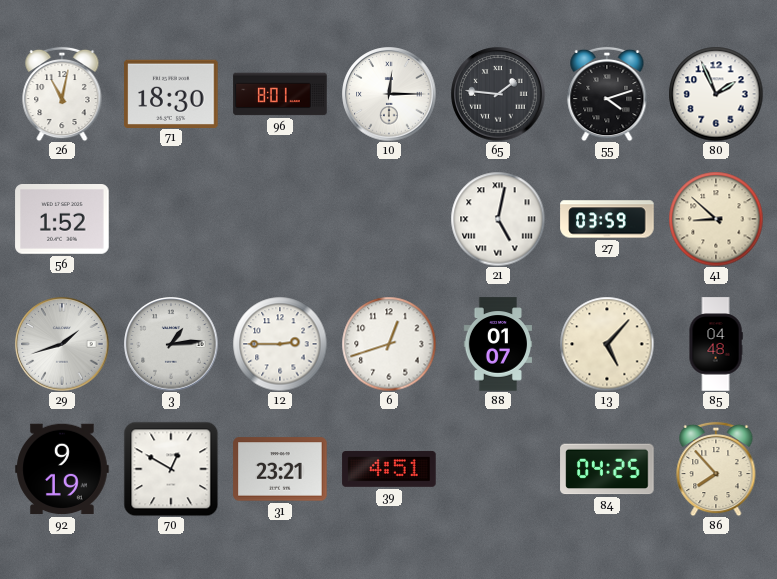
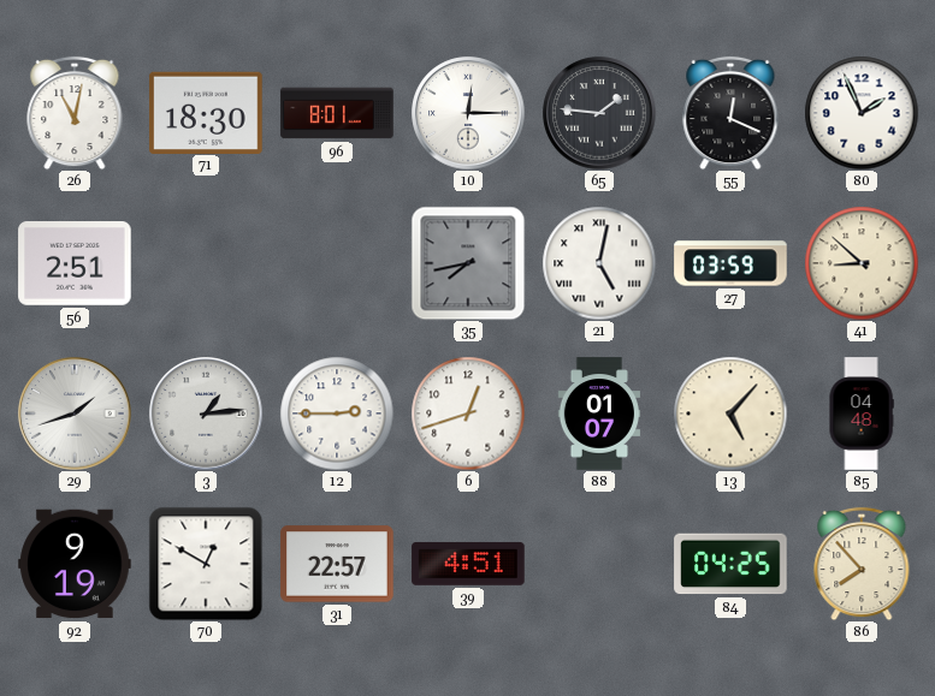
55: 4:12 -> 12:19 (730, 113)
56: 1:52 -> 2:51 (75, 264)
35: none -> 7:43 (468, 263)
31: 23:21 -> 22:57 (337, 564)
